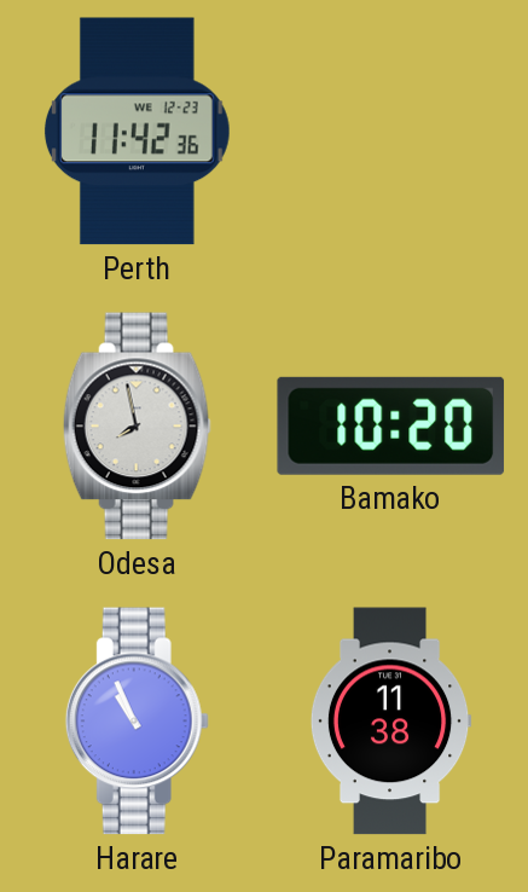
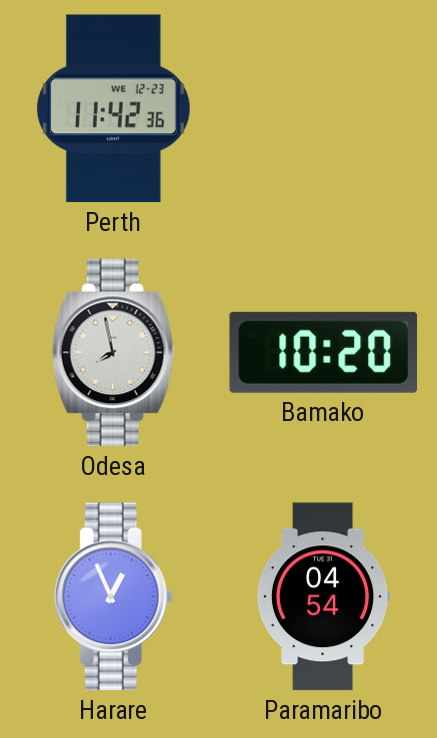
Harare: 10:56 -> 12:56 (113, 597)
Paramaribo: 11:38 -> 04:54 (323, 597)
